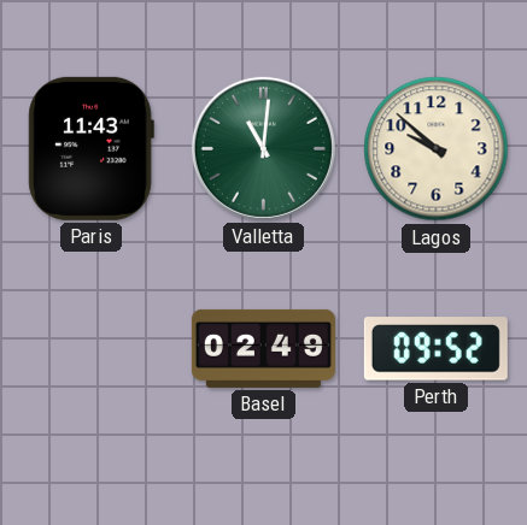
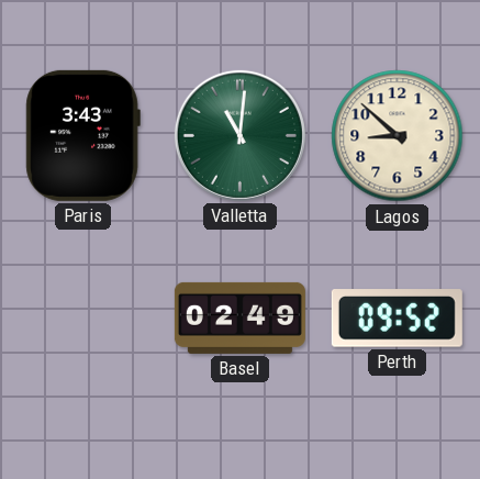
Paris: 11:43 -> 3:43 (82, 135)
Lagos: 9:52 -> 8:52 (398, 136)
